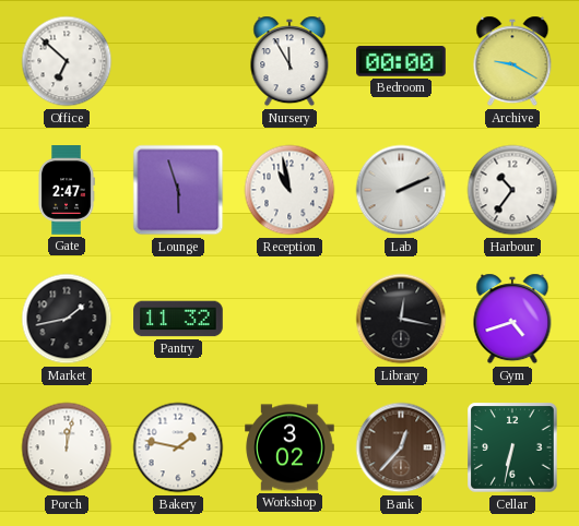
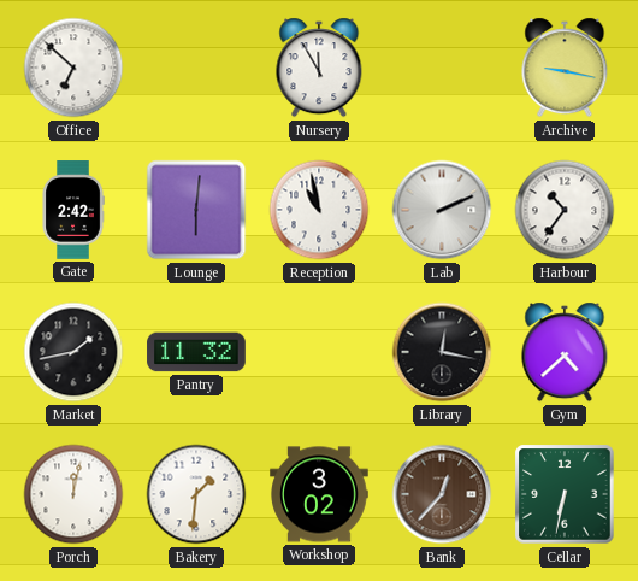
Bedroom: 00:00 -> none (401, 61)
Archive: 9:20 -> 9:17 (565, 68)
Gate: 2:47 -> 2:42 (73, 210)
Lounge: 5:57 -> 6:01 (196, 210)
Gym: 4:42 -> 4:38 (565, 352)
Bakery: 1:47 -> 1:31 (196, 494)
